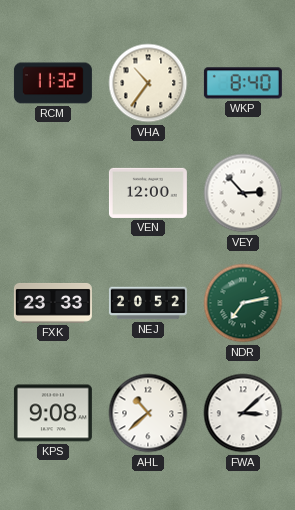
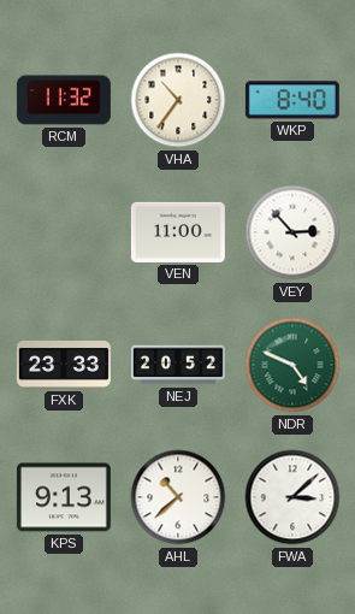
VEN: 12:00 -> 11:00 (178, 232)
NDR: 7:13 -> 4:49 (292, 365)
KPS: 9:08 -> 9:13 (64, 497)
